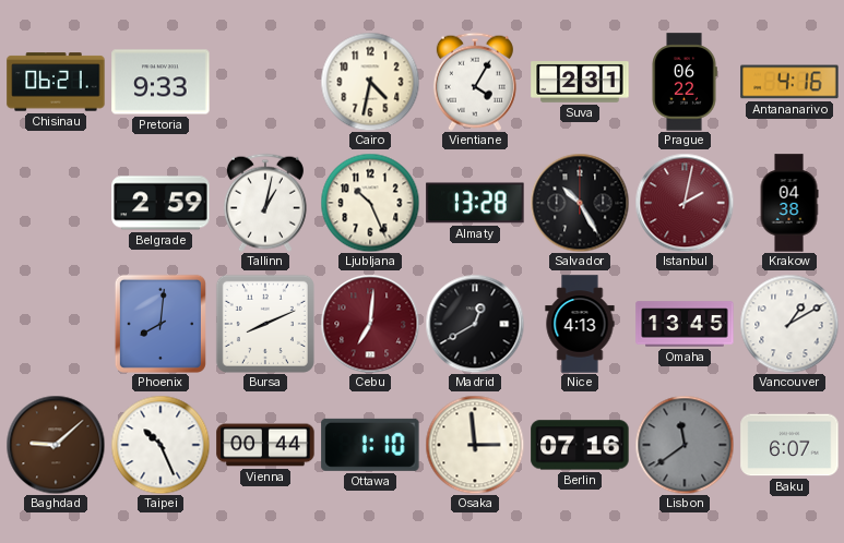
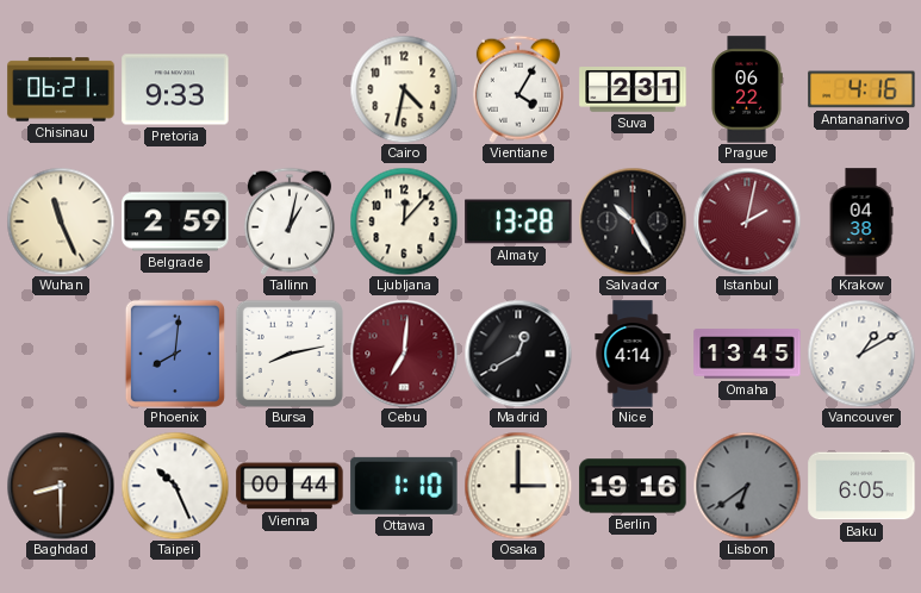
Wuhan: none -> 11:26 (61, 221)
Ljubljana: 10:26 -> 12:07 (404, 221)
Bursa: 8:11 -> 8:13 (290, 354)
Nice: 4:13 -> 4:14 (633, 354)
Baghdad: 9:08 -> 8:30 (61, 486)
Osaka: 2:59 -> 3:00 (518, 486)
Berlin: 07:16 -> 19:16 (633, 486)
Lisbon: 11:39 -> 6:39 (747, 486)
Baku: 6:07 -> 6:05 (861, 486)
